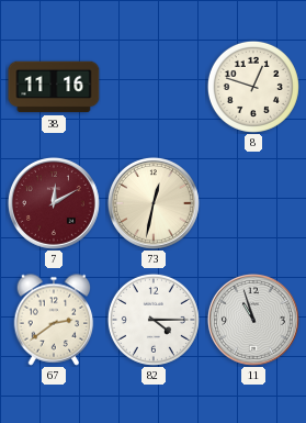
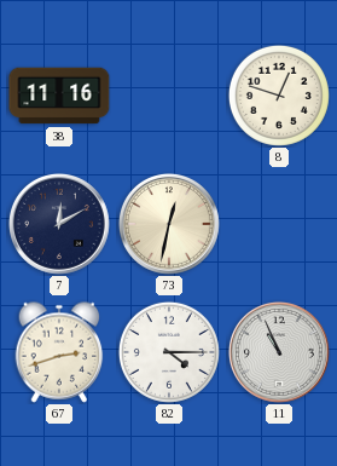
7 dial: burgundy -> navy (59, 224)
67: 2:39 -> 2:42 (59, 352)
11: 10:57 -> 10:56 (279, 352)
